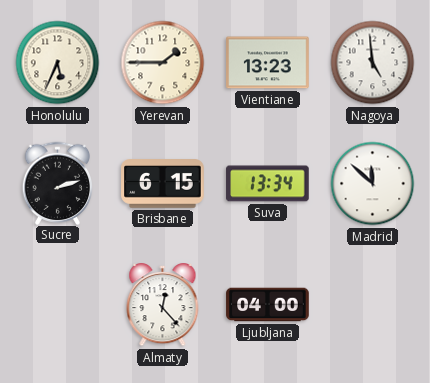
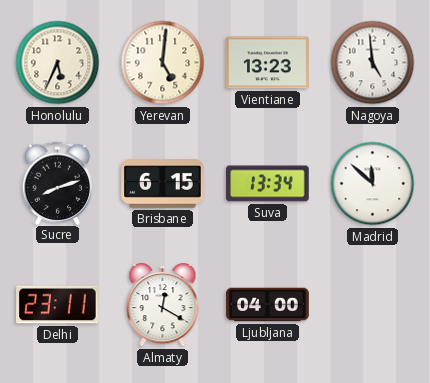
Yerevan: 1:45 -> 5:01 (163, 63)
Sucre: 2:12 -> 8:12 (58, 183)
Delhi: none -> 23:11 (58, 305)
Almaty: 12:23 -> 12:20 (163, 306)
